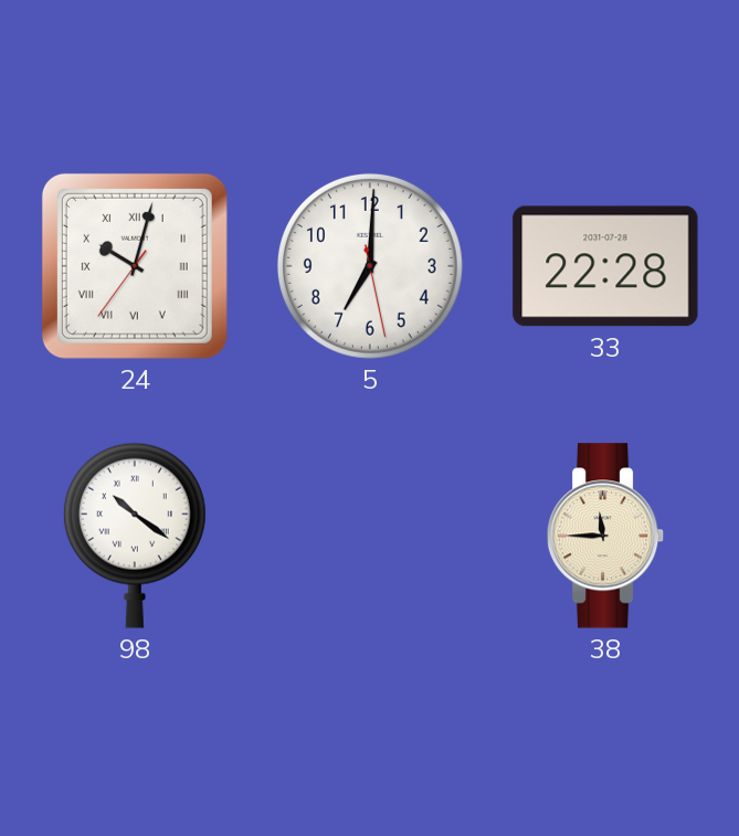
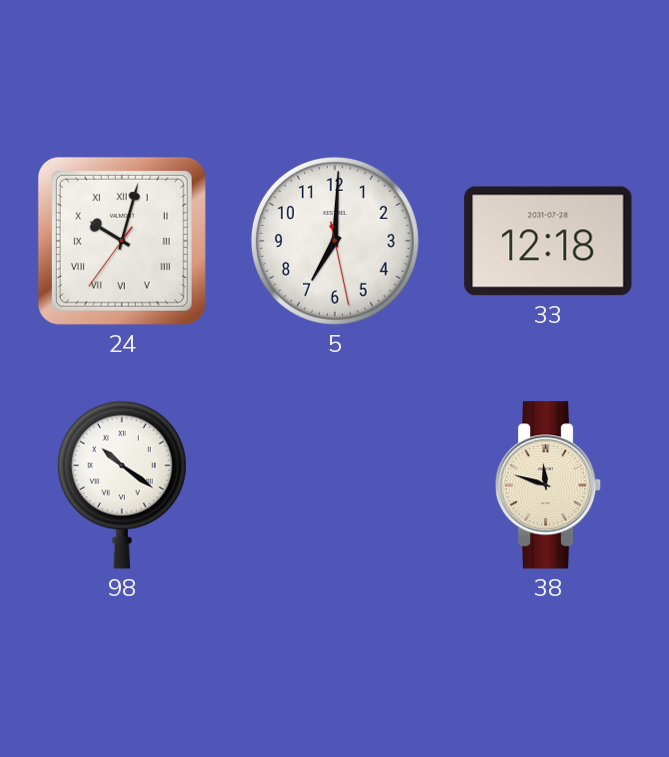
33: 22:28 -> 12:18 (548, 241)
38: 11:45 -> 11:48 (548, 485)
